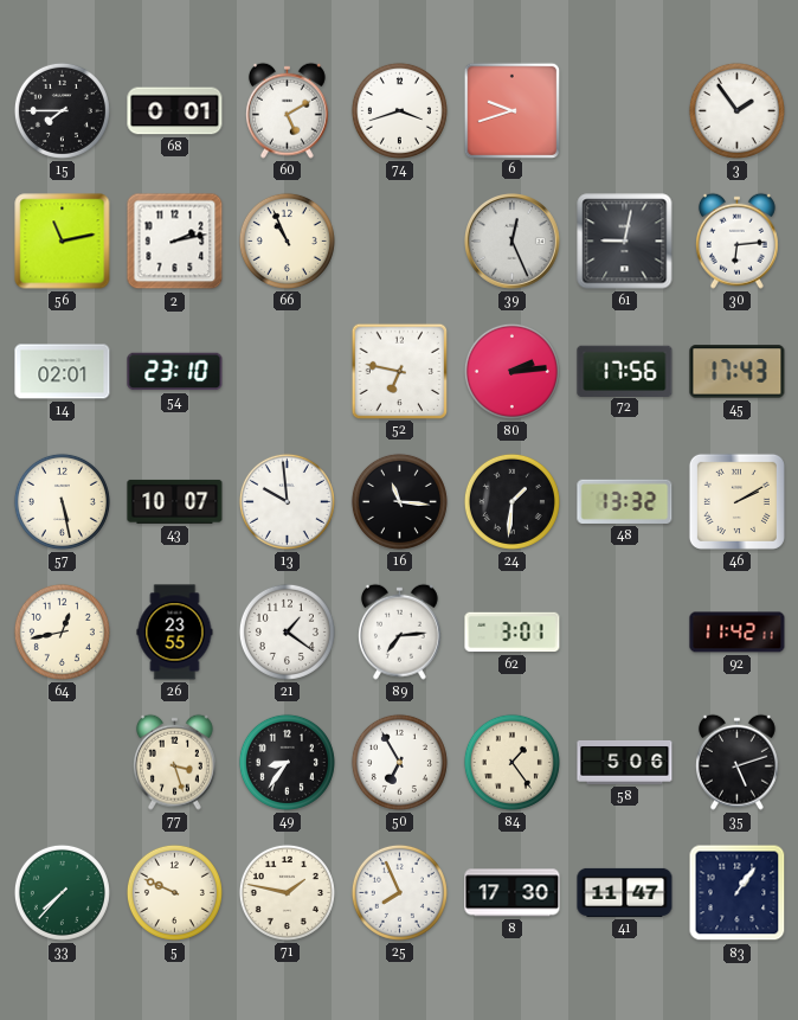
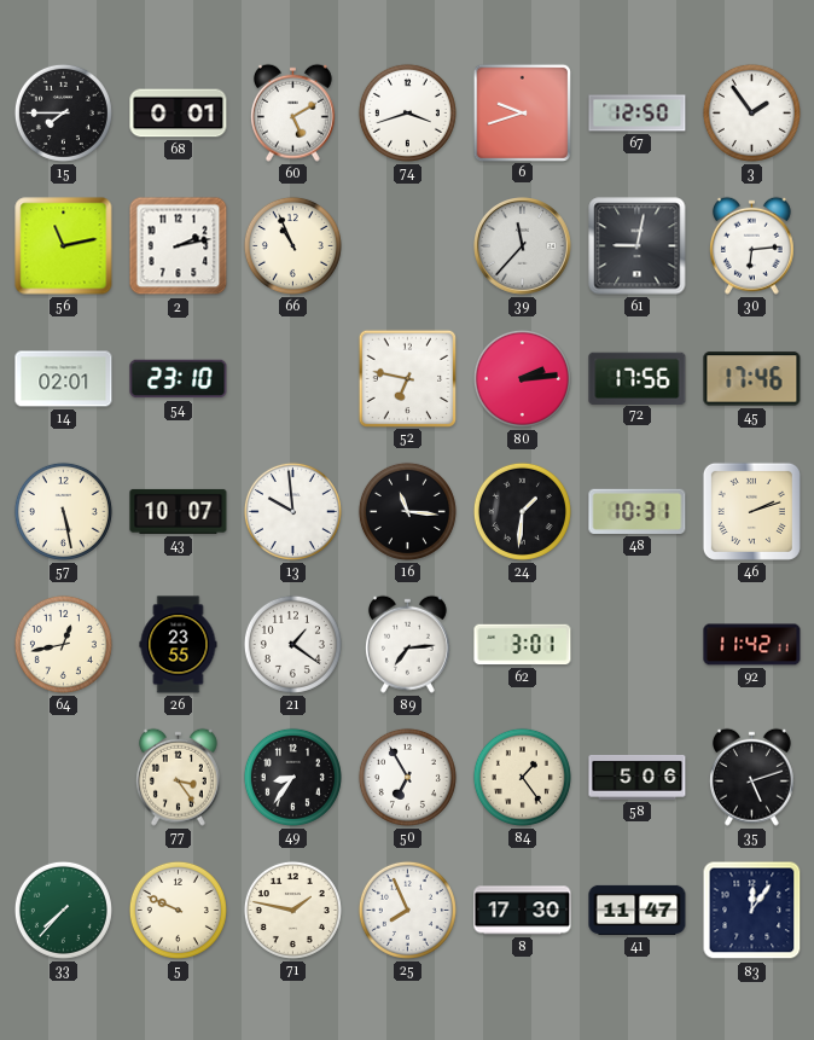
67: none -> 12:50 (638, 114)
39: 12:26 -> 11:37 (523, 246)
45: 17:43 -> 17:46 (752, 379)
48: 13:32 -> 10:31 (638, 511)
46: 2:10 -> 2:12 (751, 511)
77: 3:27 -> 3:24 (178, 777)
83: 1:06 -> 12:06 (752, 911)
